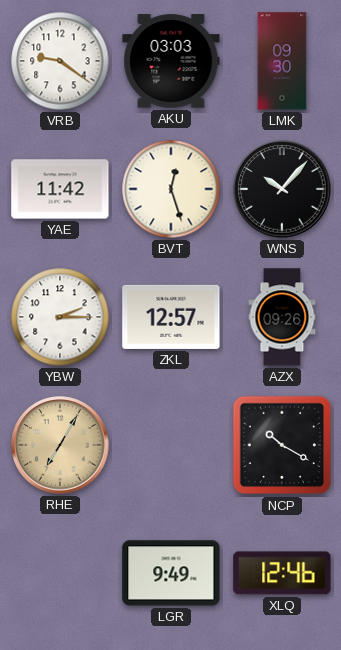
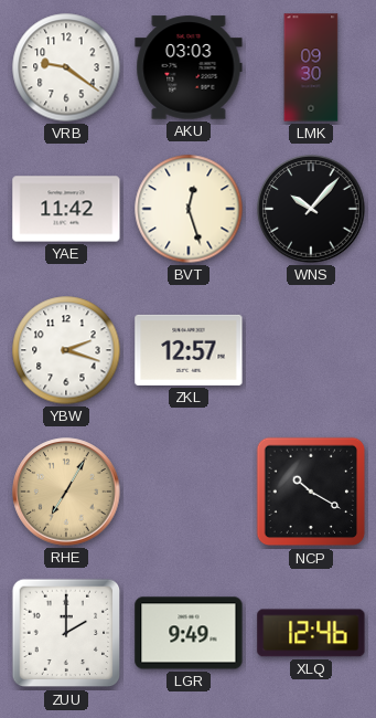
YBW: 2:15 -> 2:18 (66, 350)
AZX: 09:26 -> none (282, 317)
ZUU: none -> 2:00 (66, 633)
